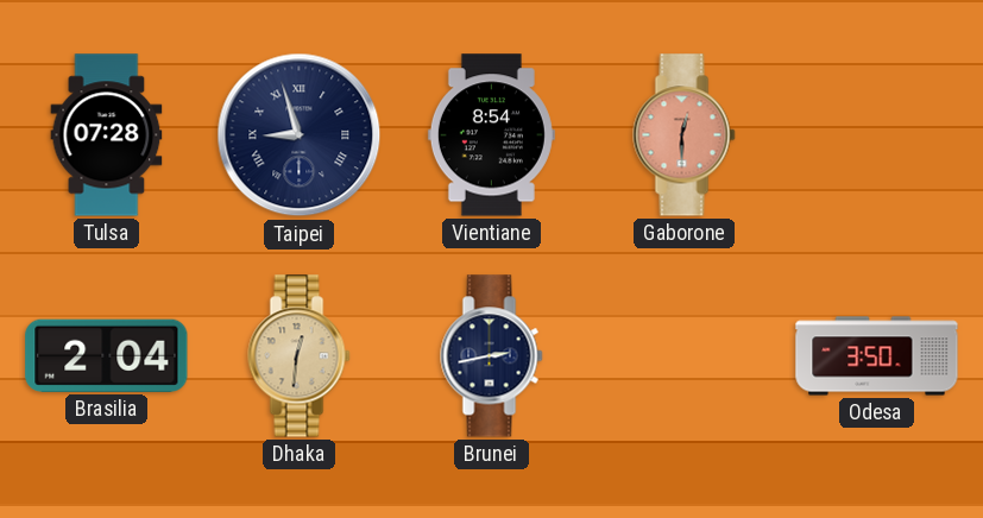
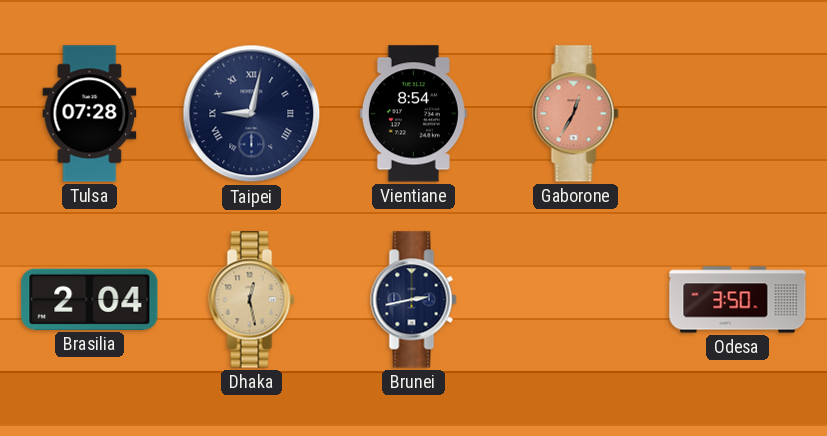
Taipei: 8:57 -> 9:02 (252, 114)
Gaborone: 12:30 -> 12:35 (576, 114)
Dhaka: 12:31 -> 12:28 (252, 300)
